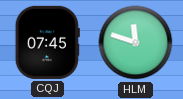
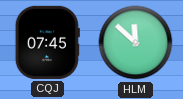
HLM: 11:48 -> 11:52 (136, 43)
